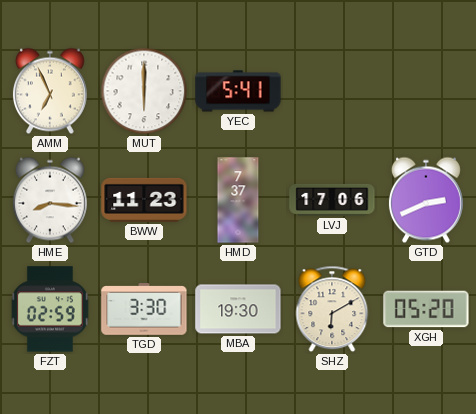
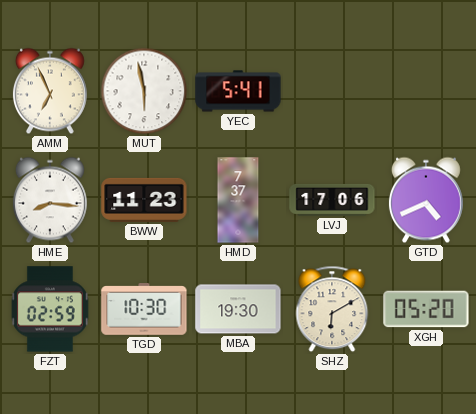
MUT: 6:00 -> 5:58 (144, 91)
GTD: 2:41 -> 4:41 (426, 200)
TGD: 3:30 -> 10:30 (144, 309)
